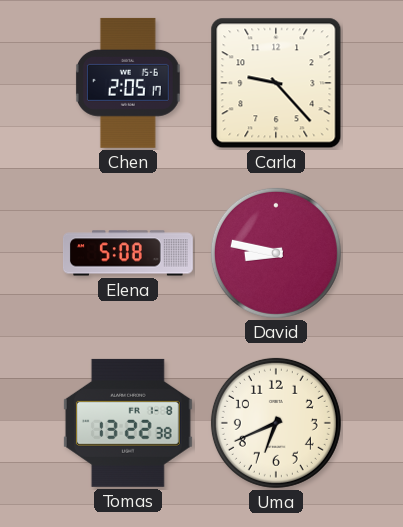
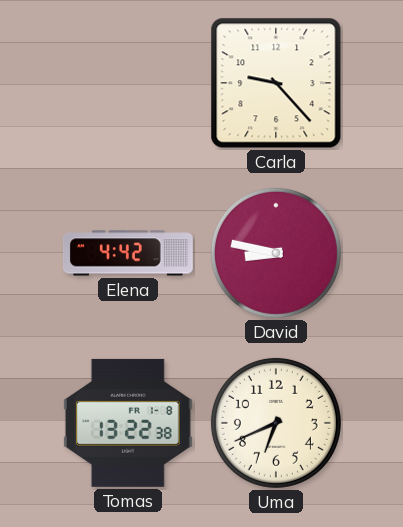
Chen: 2:05 -> none (128, 83)
Elena: 5:08 -> 4:42 (128, 253)
